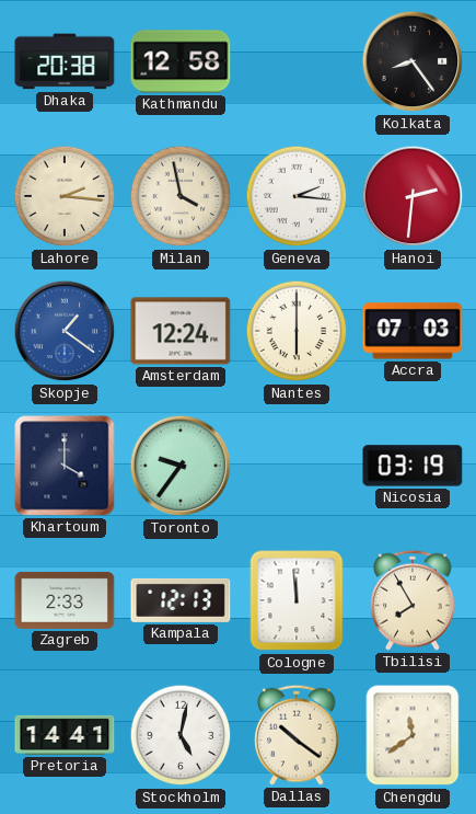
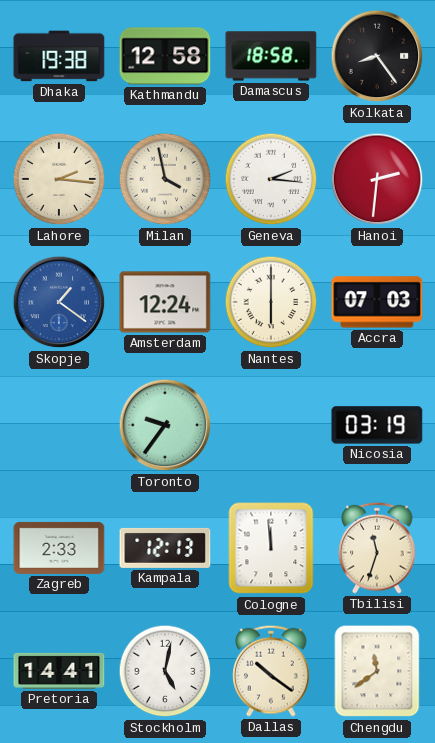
Dhaka: 20:38 -> 19:38 (59, 56)
Damascus: none -> 18:58 (271, 56)
Khartoum: 4:00 -> none (65, 466)
Tbilisi: 7:55 -> 11:33 (377, 548)
